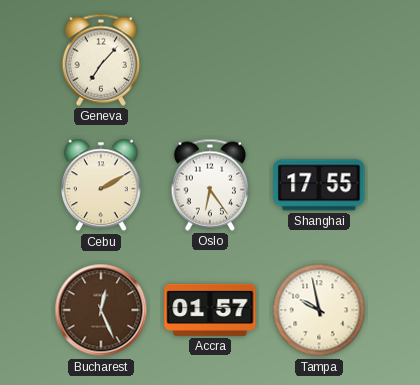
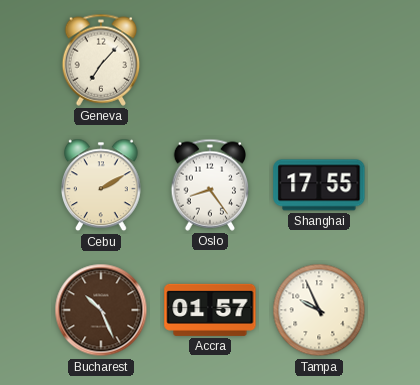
Oslo: 6:24 -> 8:24 (210, 185)
Bucharest: 12:26 -> 10:26 (101, 310)
Tampa: 9:58 -> 9:56 (319, 310)
